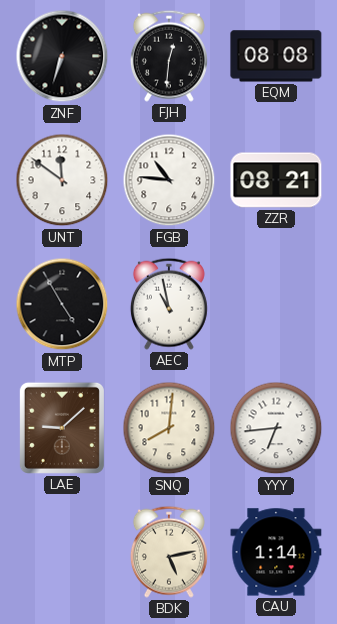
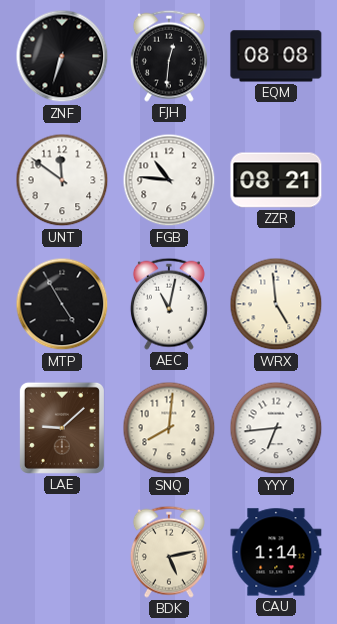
AEC: 10:58 -> 11:02 (169, 304)
WRX: none -> 4:59 (276, 304)
